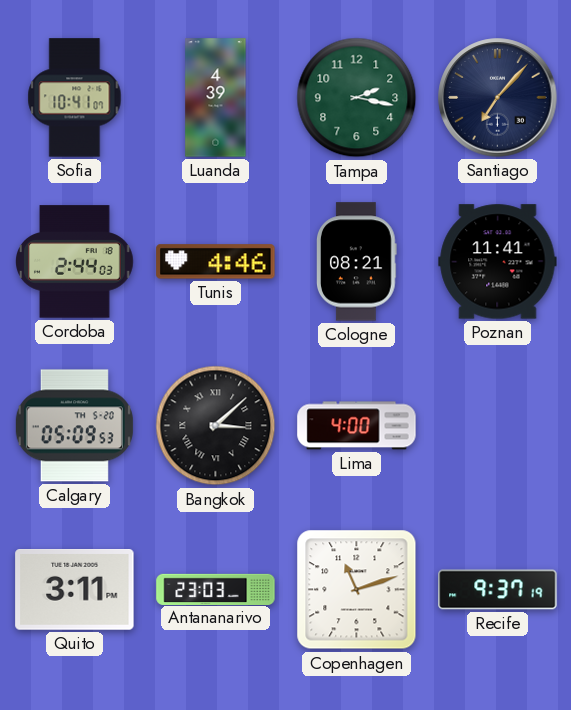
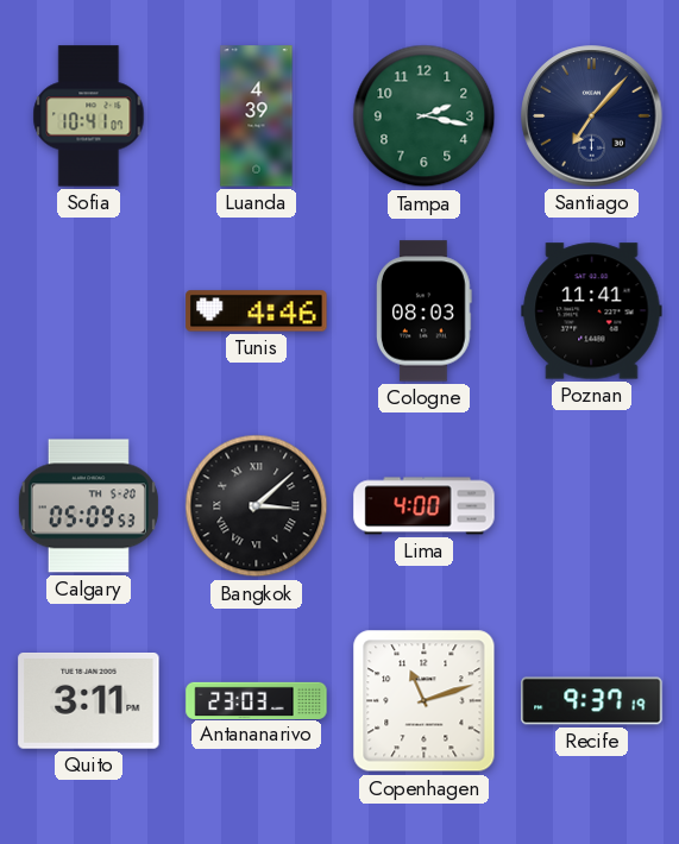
Cordoba: 2:44 -> none (75, 262)
Cologne: 08:21 -> 08:03 (425, 311)
